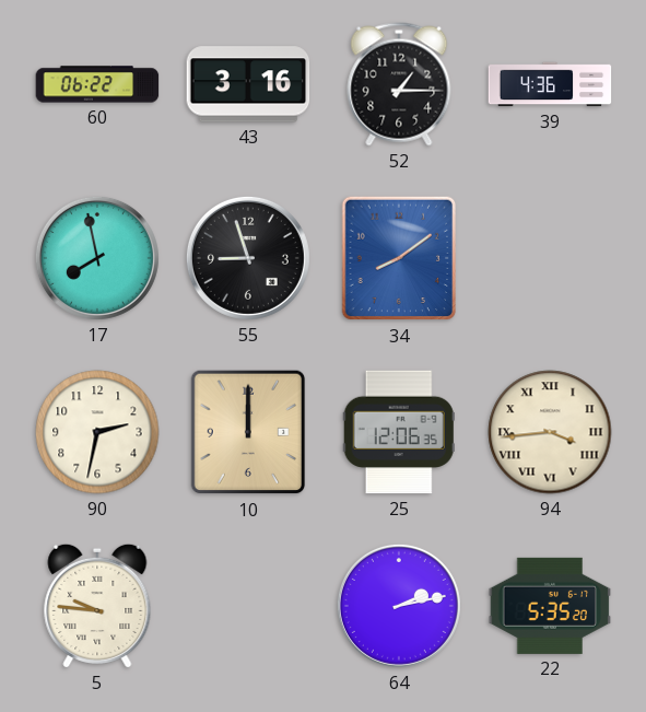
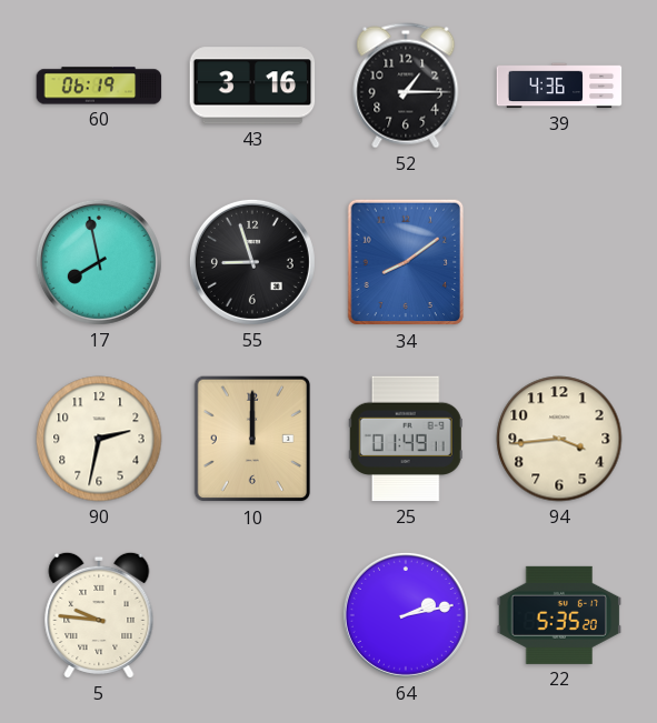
60: 06:22 -> 06:19 (99, 86)
25: 12:06 -> 01:49 (406, 439)
94 numerals: Roman -> Arabic (559, 439)
